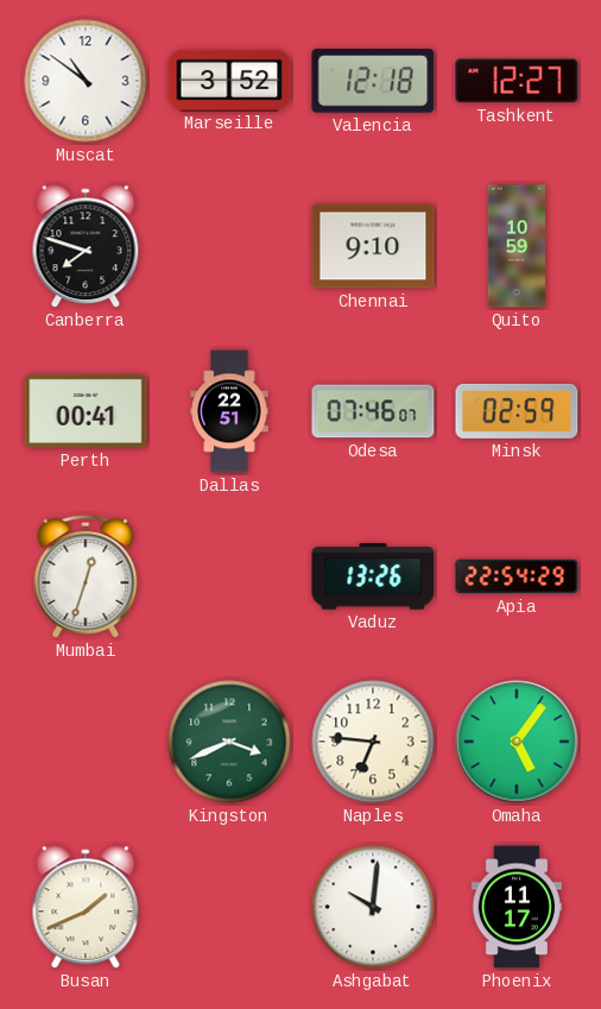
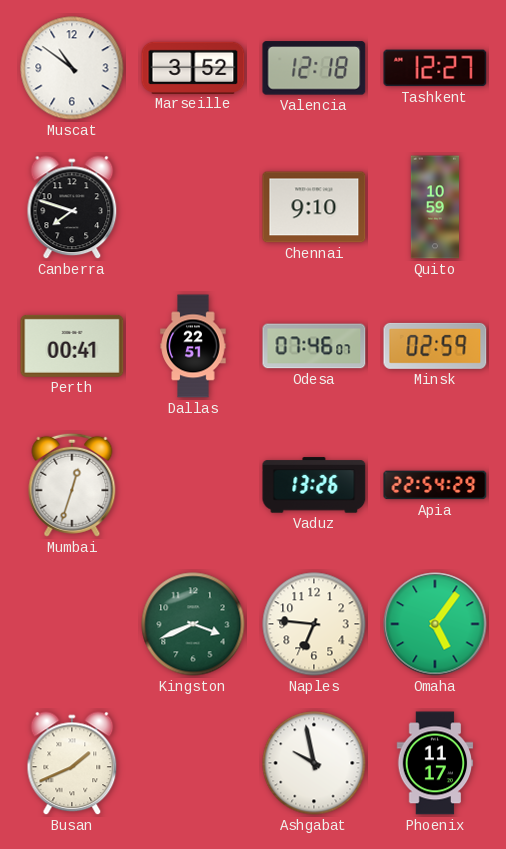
Ashgabat: 10:01 -> 9:58 (314, 763)
